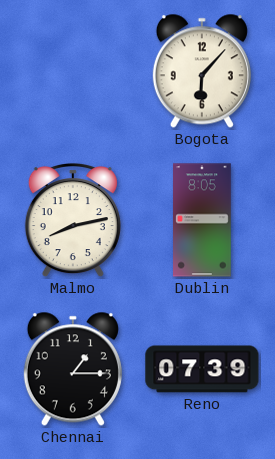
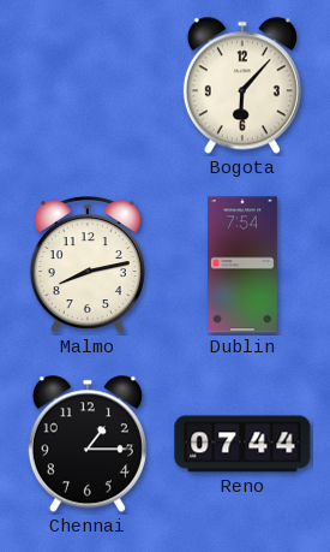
Dublin: 8:05 -> 7:54 (244, 265)
Reno: 07:39 -> 07:44 (242, 444)
